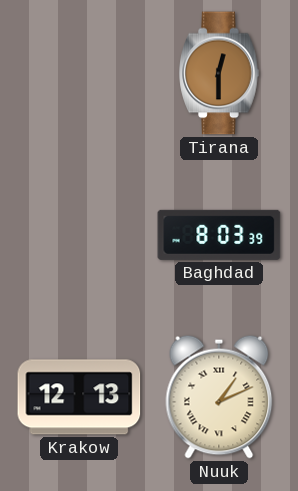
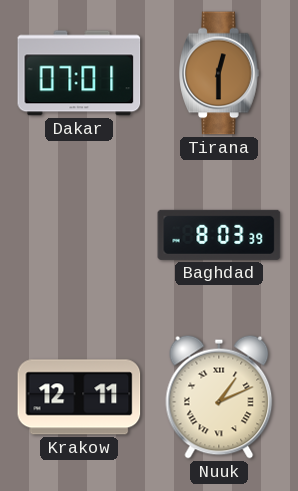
Dakar: none -> 07:01 (79, 73)
Krakow: 12:13 -> 12:11 (79, 397)
